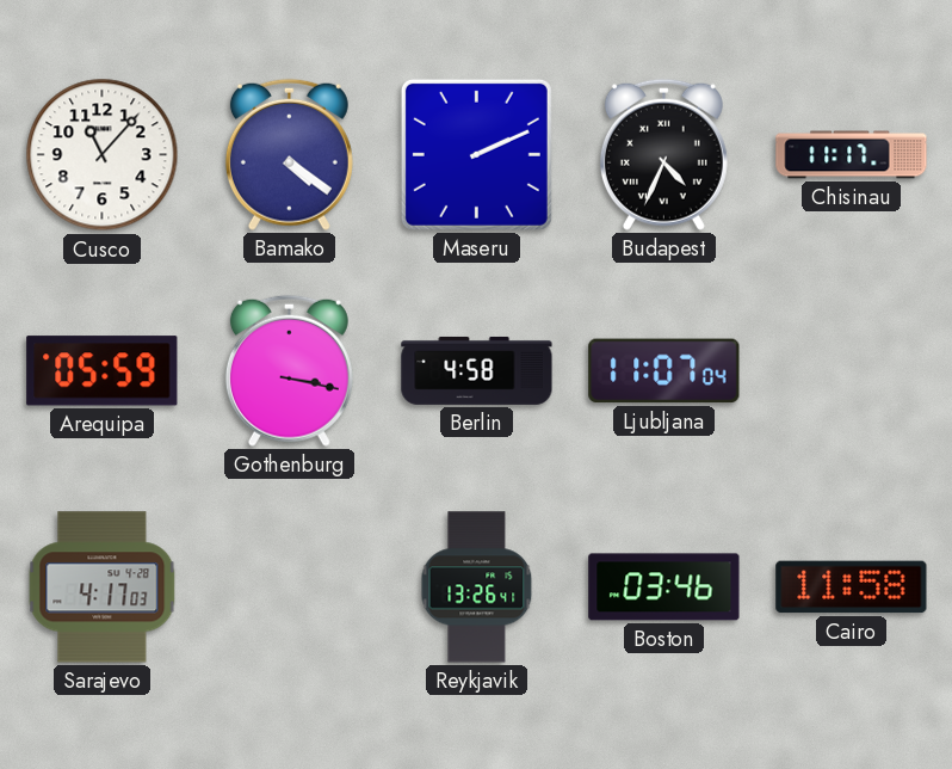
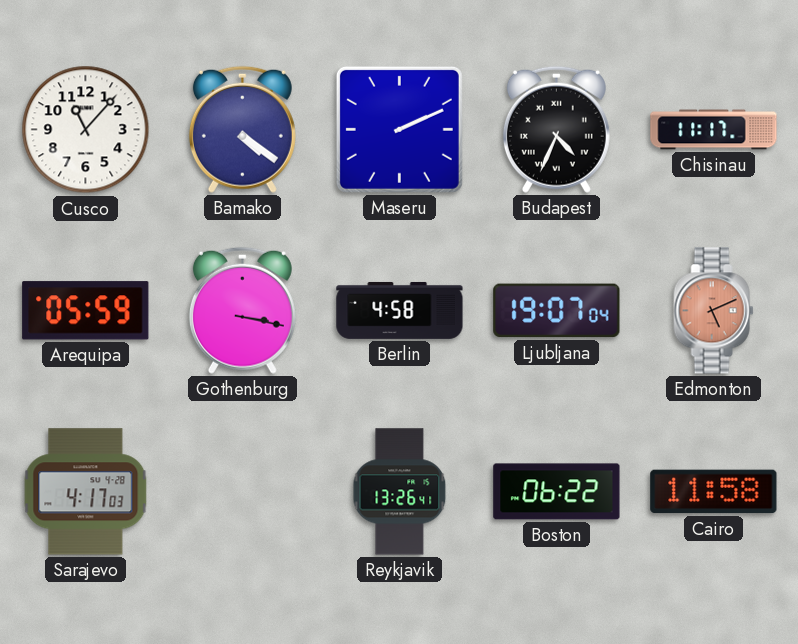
Ljubljana: 11:07 -> 19:07 (557, 311)
Edmonton: none -> 5:11 (714, 311)
Boston: 03:46 -> 06:22 (557, 492)
